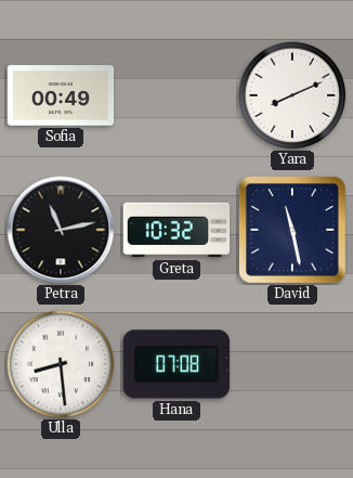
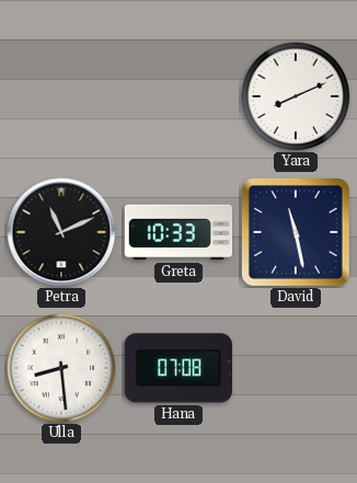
Sofia: 00:49 -> none (61, 95)
Petra: 11:13 -> 11:11 (61, 232)
Greta: 10:32 -> 10:33 (178, 232)
